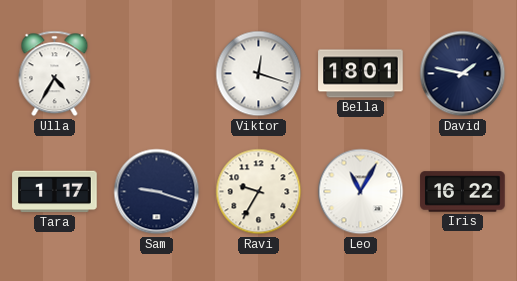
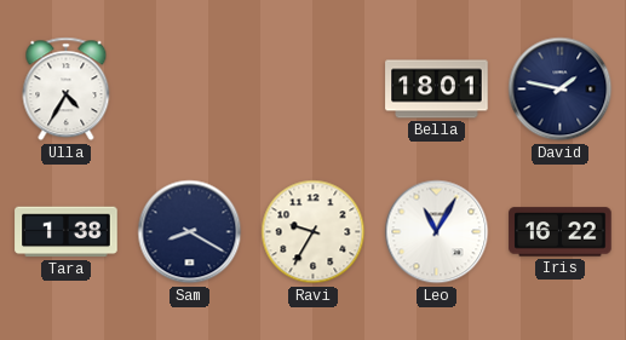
Viktor: 12:18 -> none (259, 74)
Tara: 1:17 -> 1:38 (67, 232)
Sam: 9:18 -> 8:20 (190, 232)
